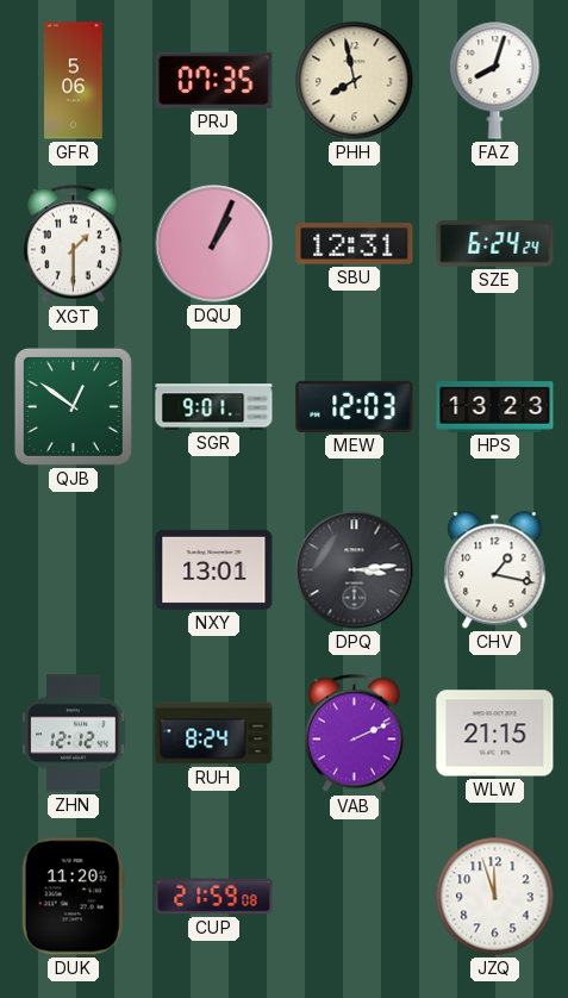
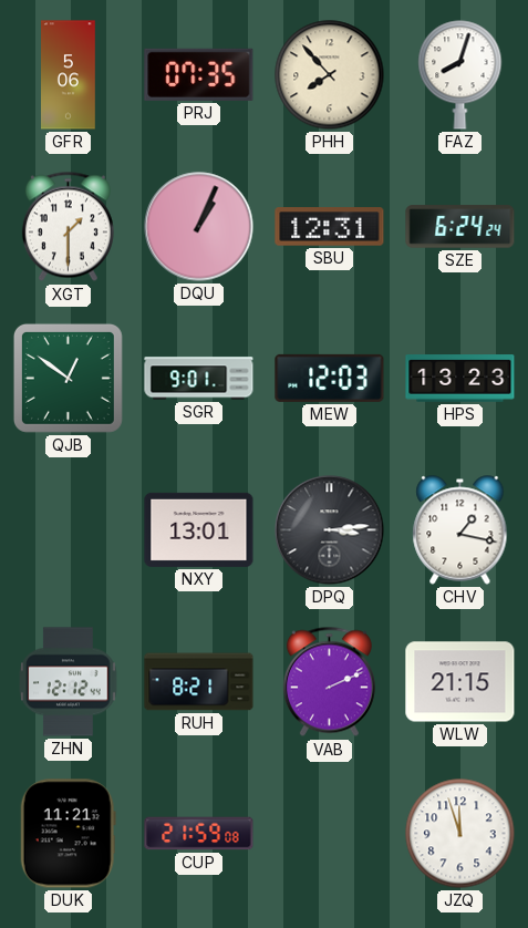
PHH: 7:58 -> 7:53 (330, 75)
RUH: 8:24 -> 8:21 (199, 682)
DUK: 11:20 -> 11:21 (68, 834)
